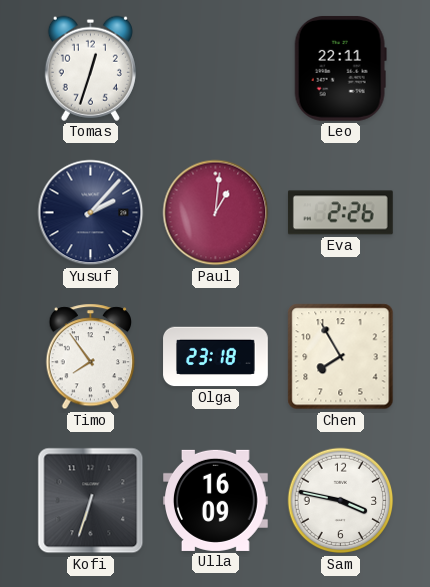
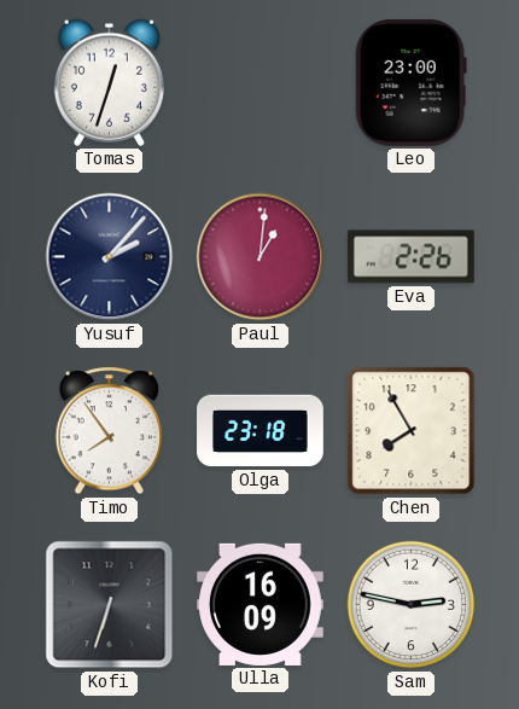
Leo: 22:11 -> 23:00 (410, 82)
Sam: 3:47 -> 2:47 (412, 605)
